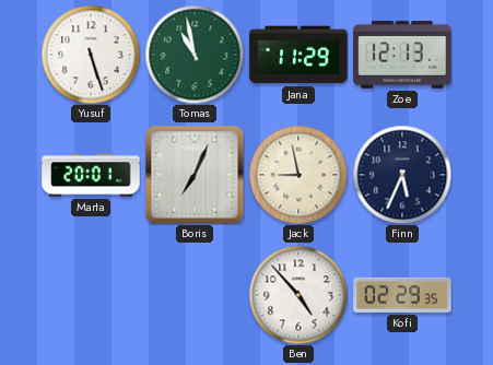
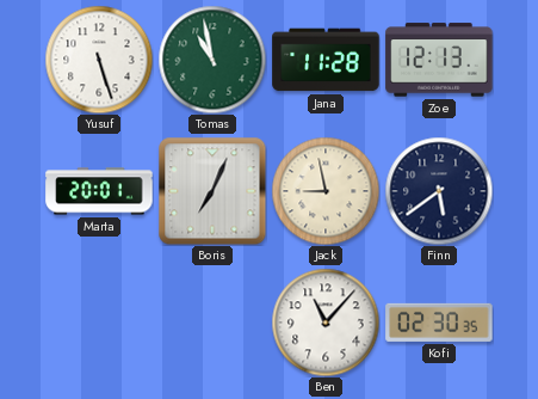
Jana: 11:29 -> 11:28 (326, 60)
Finn: 5:34 -> 5:39 (439, 191)
Ben: 4:53 -> 11:07 (326, 323)
Kofi: 02:29 -> 02:30 (439, 323)
